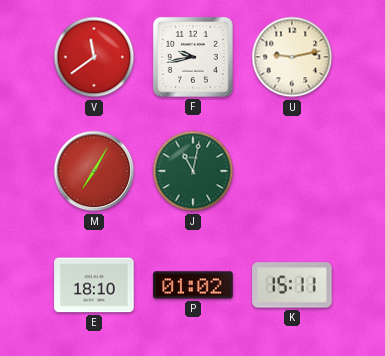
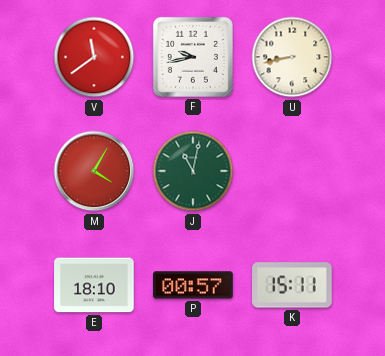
U: 9:13 -> 8:43 (292, 57)
M: 7:05 -> 4:05 (94, 171)
P: 01:02 -> 00:57 (193, 285)
